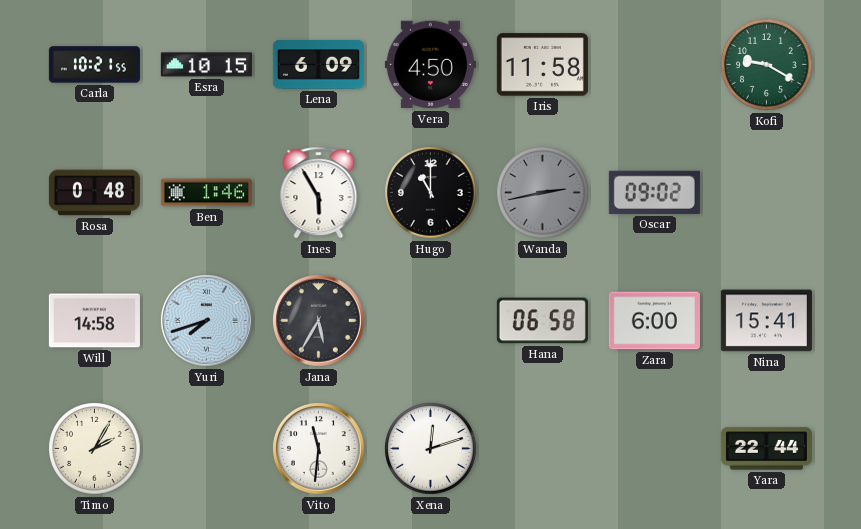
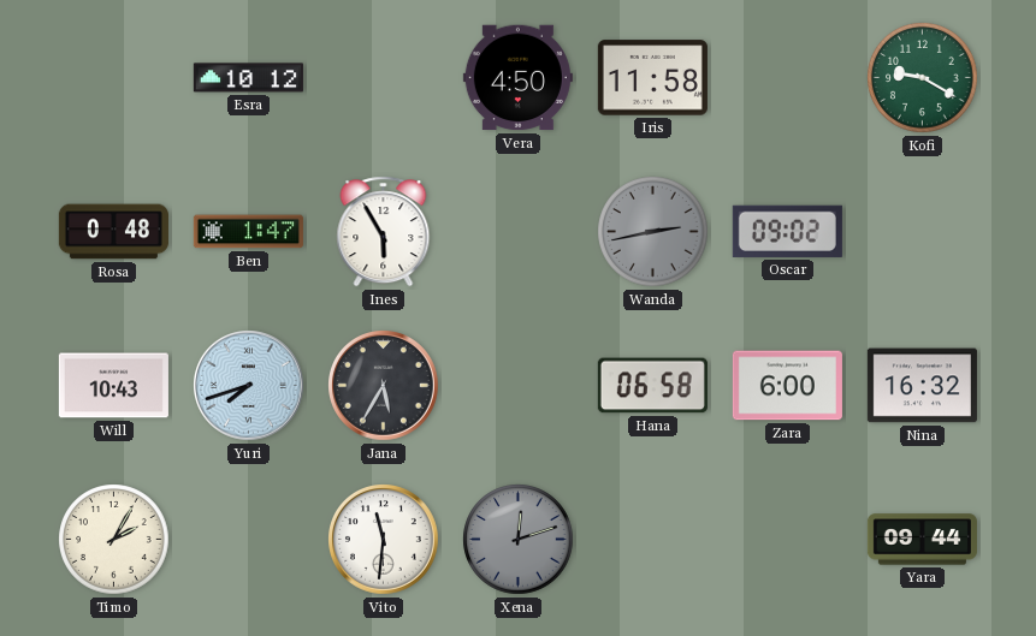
Carla: 10:21 -> none (94, 65)
Esra: 10:15 -> 10:12 (248, 78)
Lena: 6:09 -> none (318, 65)
Ben: 1:46 -> 1:47 (248, 232)
Hugo: 11:00 -> none (431, 193)
Will: 14:58 -> 10:43 (113, 386)
Nina: 15:41 -> 16:32 (922, 386)
Xena dial: white -> grey (519, 540)
Yara: 22:44 -> 09:44 (922, 540)
